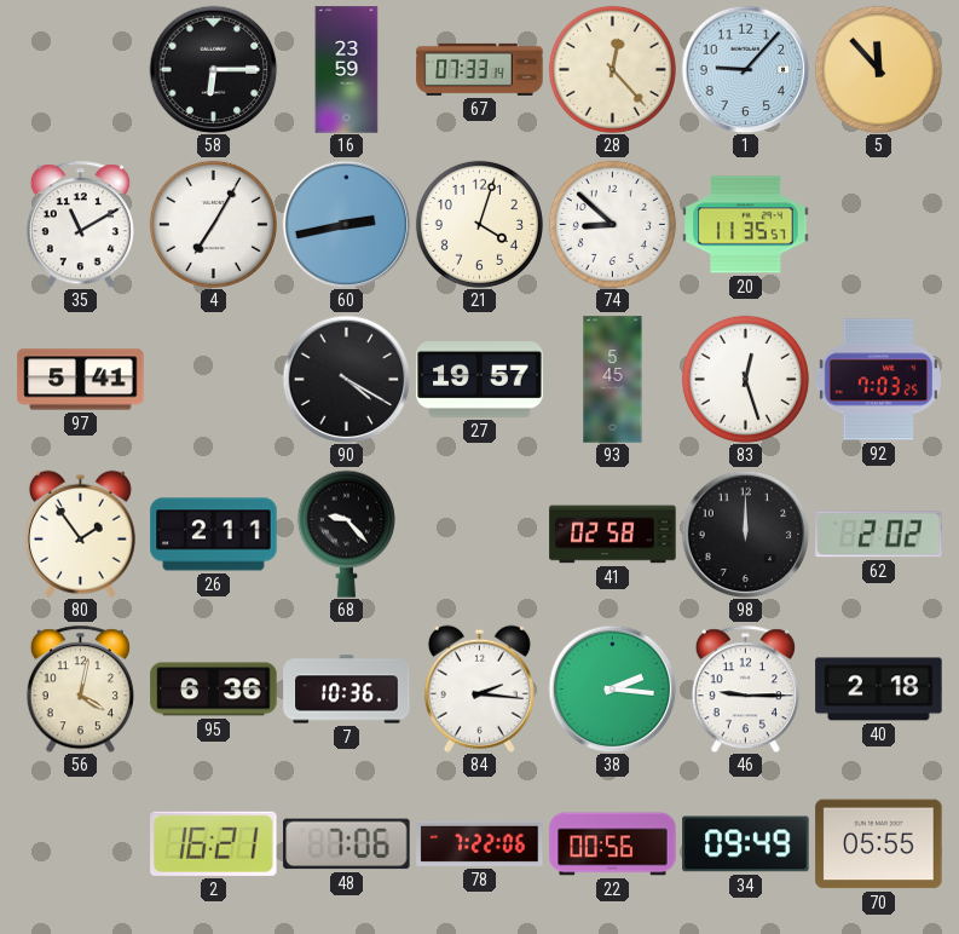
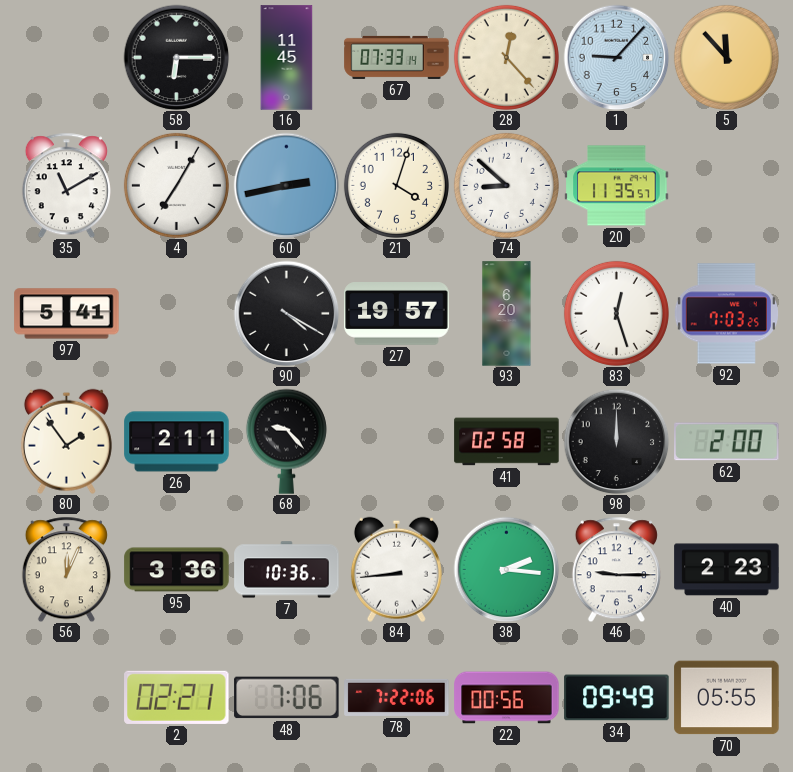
16: 23:59 -> 11:45 (287, 58)
93: 5:45 -> 6:20 (507, 314)
62: 2:02 -> 2:00 (727, 442)
56: 4:02 -> 12:04 (66, 569)
95: 6:36 -> 3:36 (177, 570)
84: 2:16 -> 8:44 (396, 569)
40: 2:18 -> 2:23 (727, 570)
2: 16:21 -> 02:21 (177, 697)
